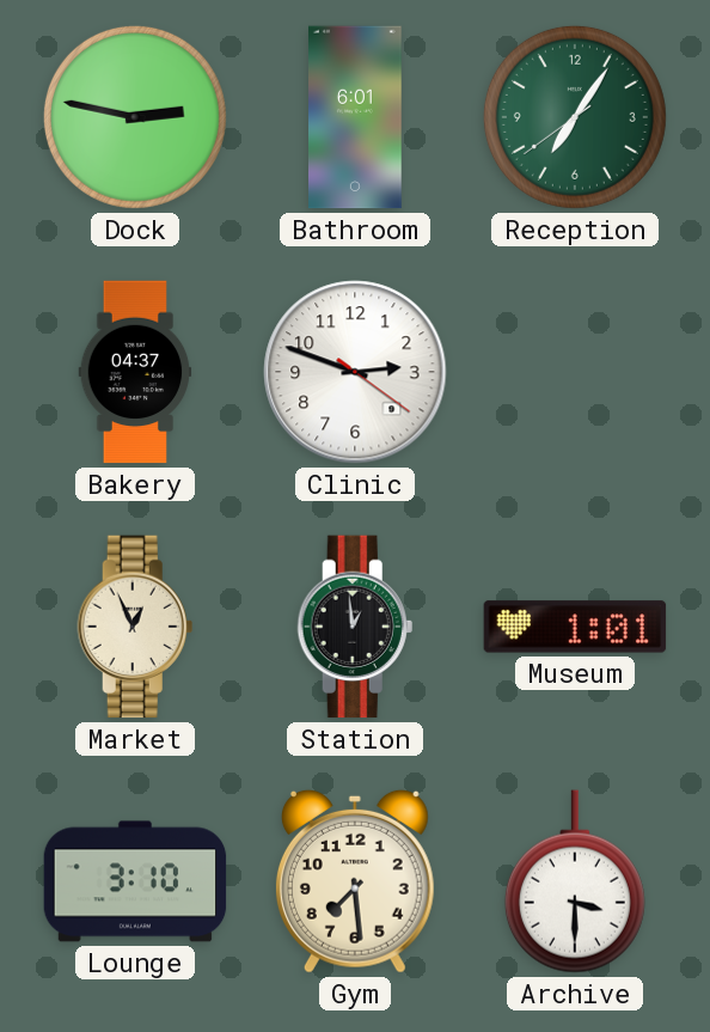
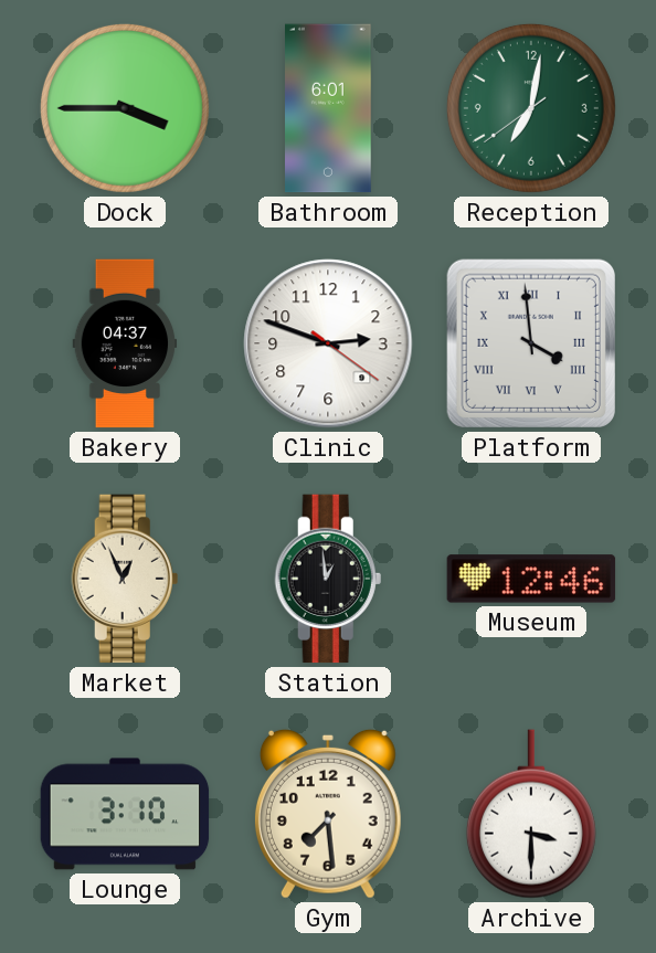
Dock: 2:47 -> 3:45 (125, 108)
Reception: 7:05 -> 7:01 (531, 108)
Platform: none -> 3:59 (531, 343)
Museum: 1:01 -> 12:46 (531, 579)
